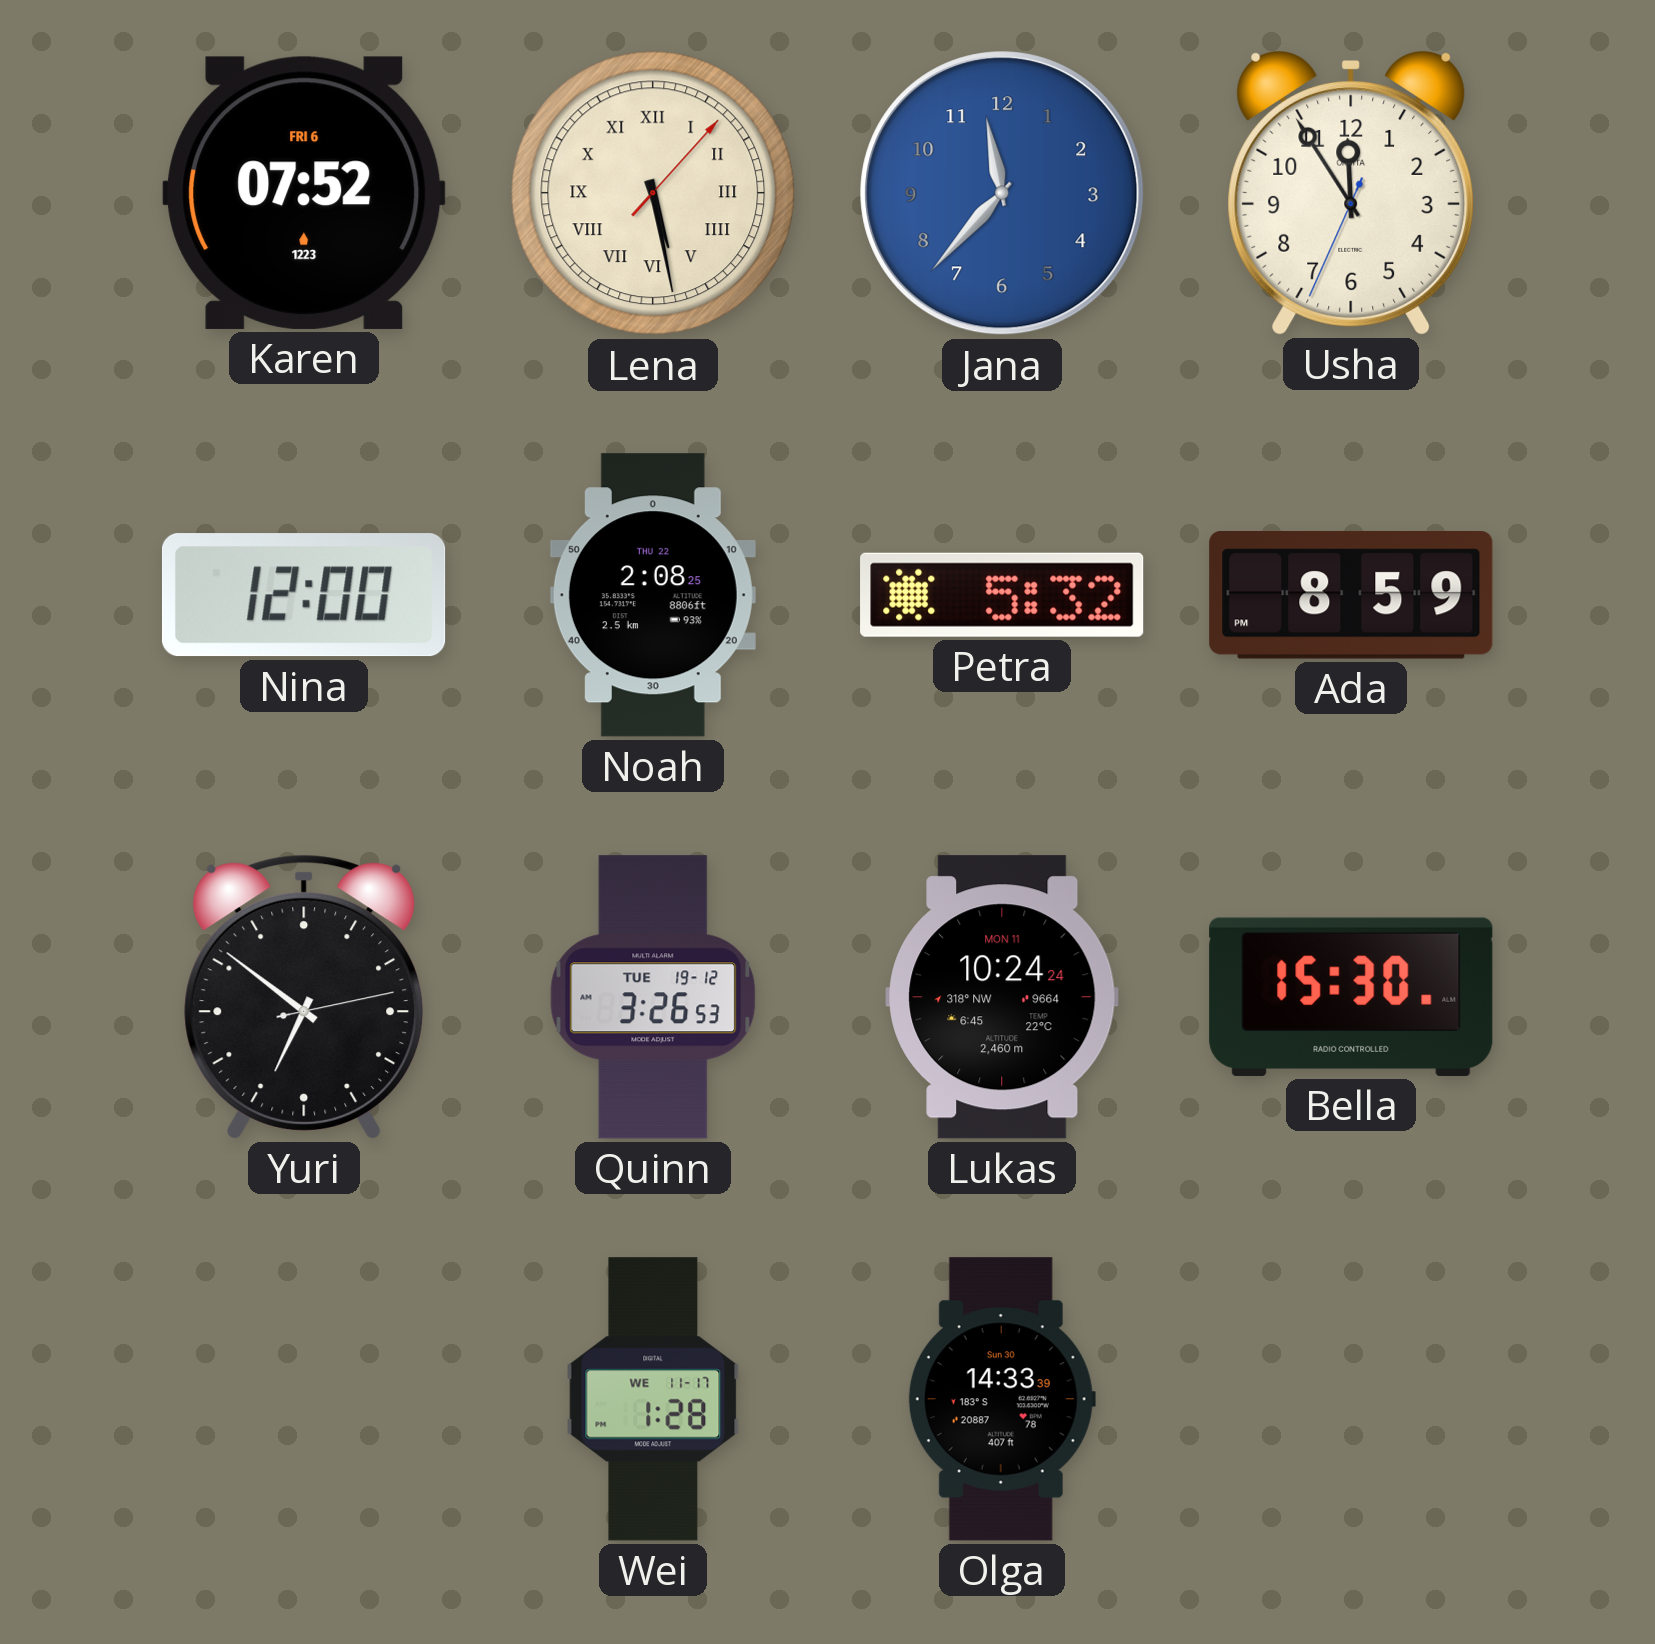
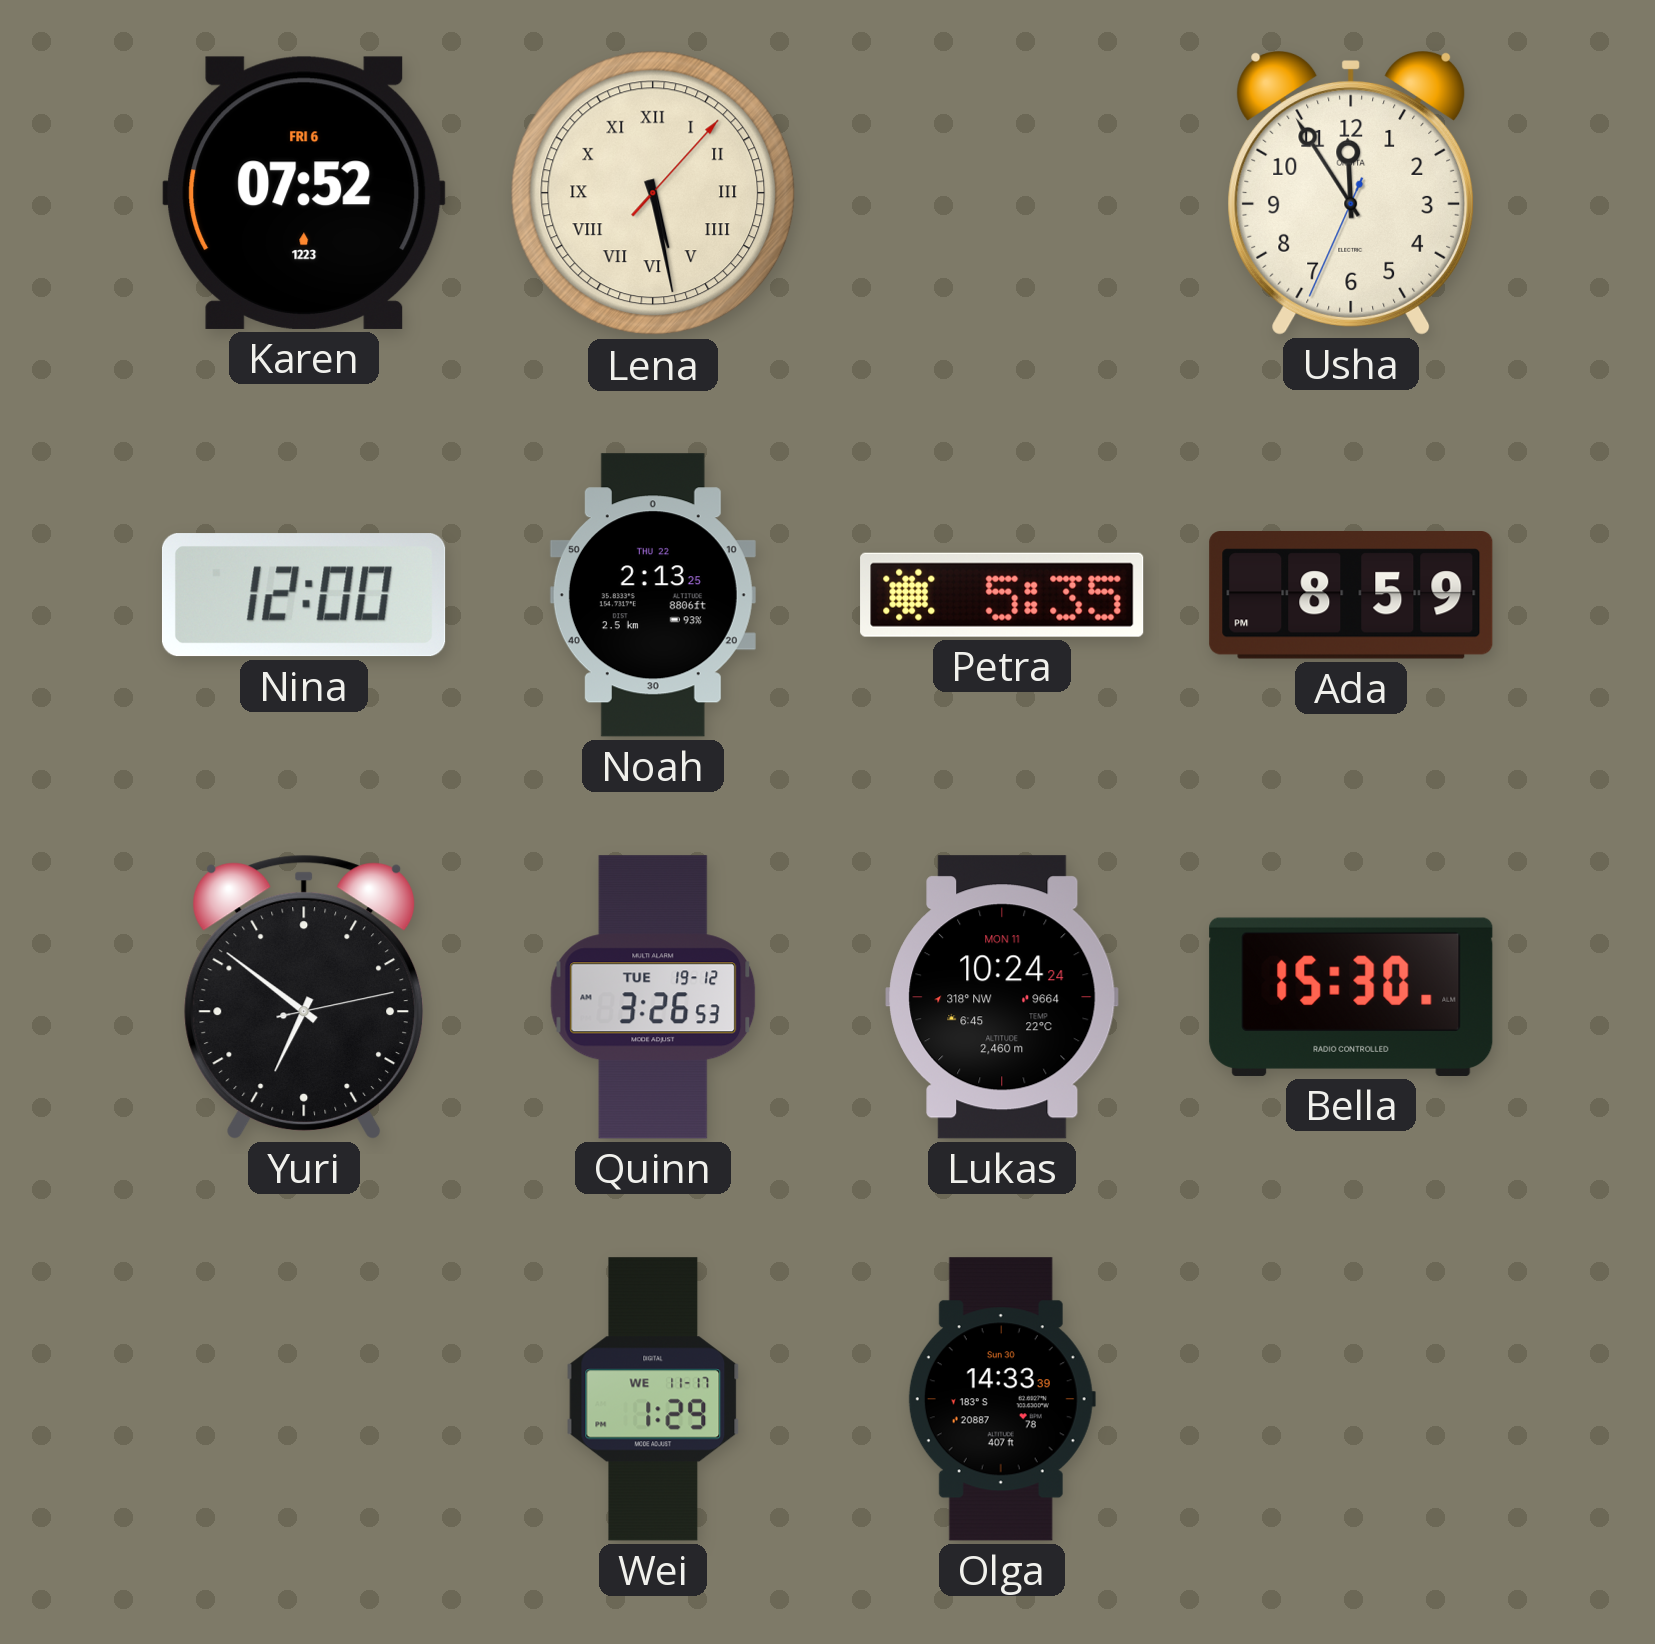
Jana: 11:37 -> none (1002, 193)
Noah: 2:08 -> 2:13 (653, 595)
Petra: 5:32 -> 5:35 (1002, 595)
Wei: 1:28 -> 1:29 (653, 1399)
